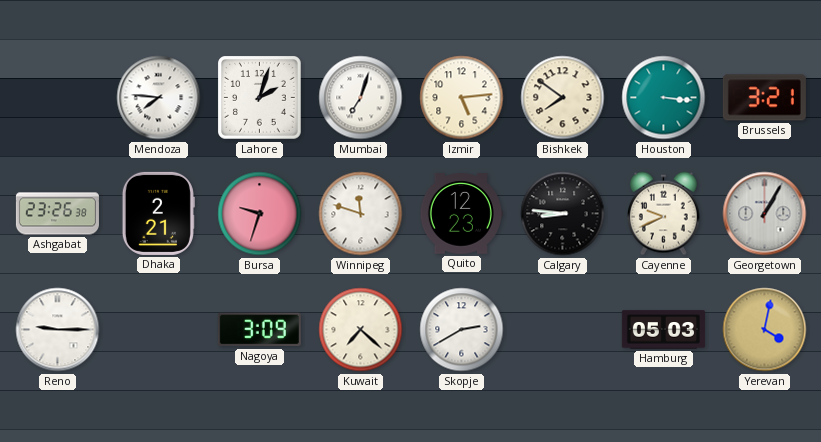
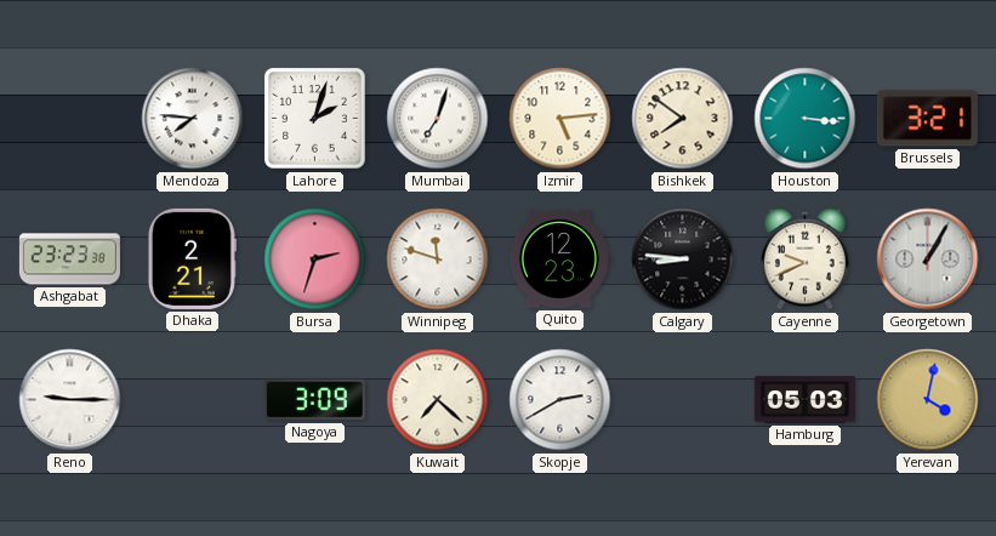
Ashgabat: 23:26 -> 23:23 (69, 260)
Bursa: 9:33 -> 2:33 (315, 260)
